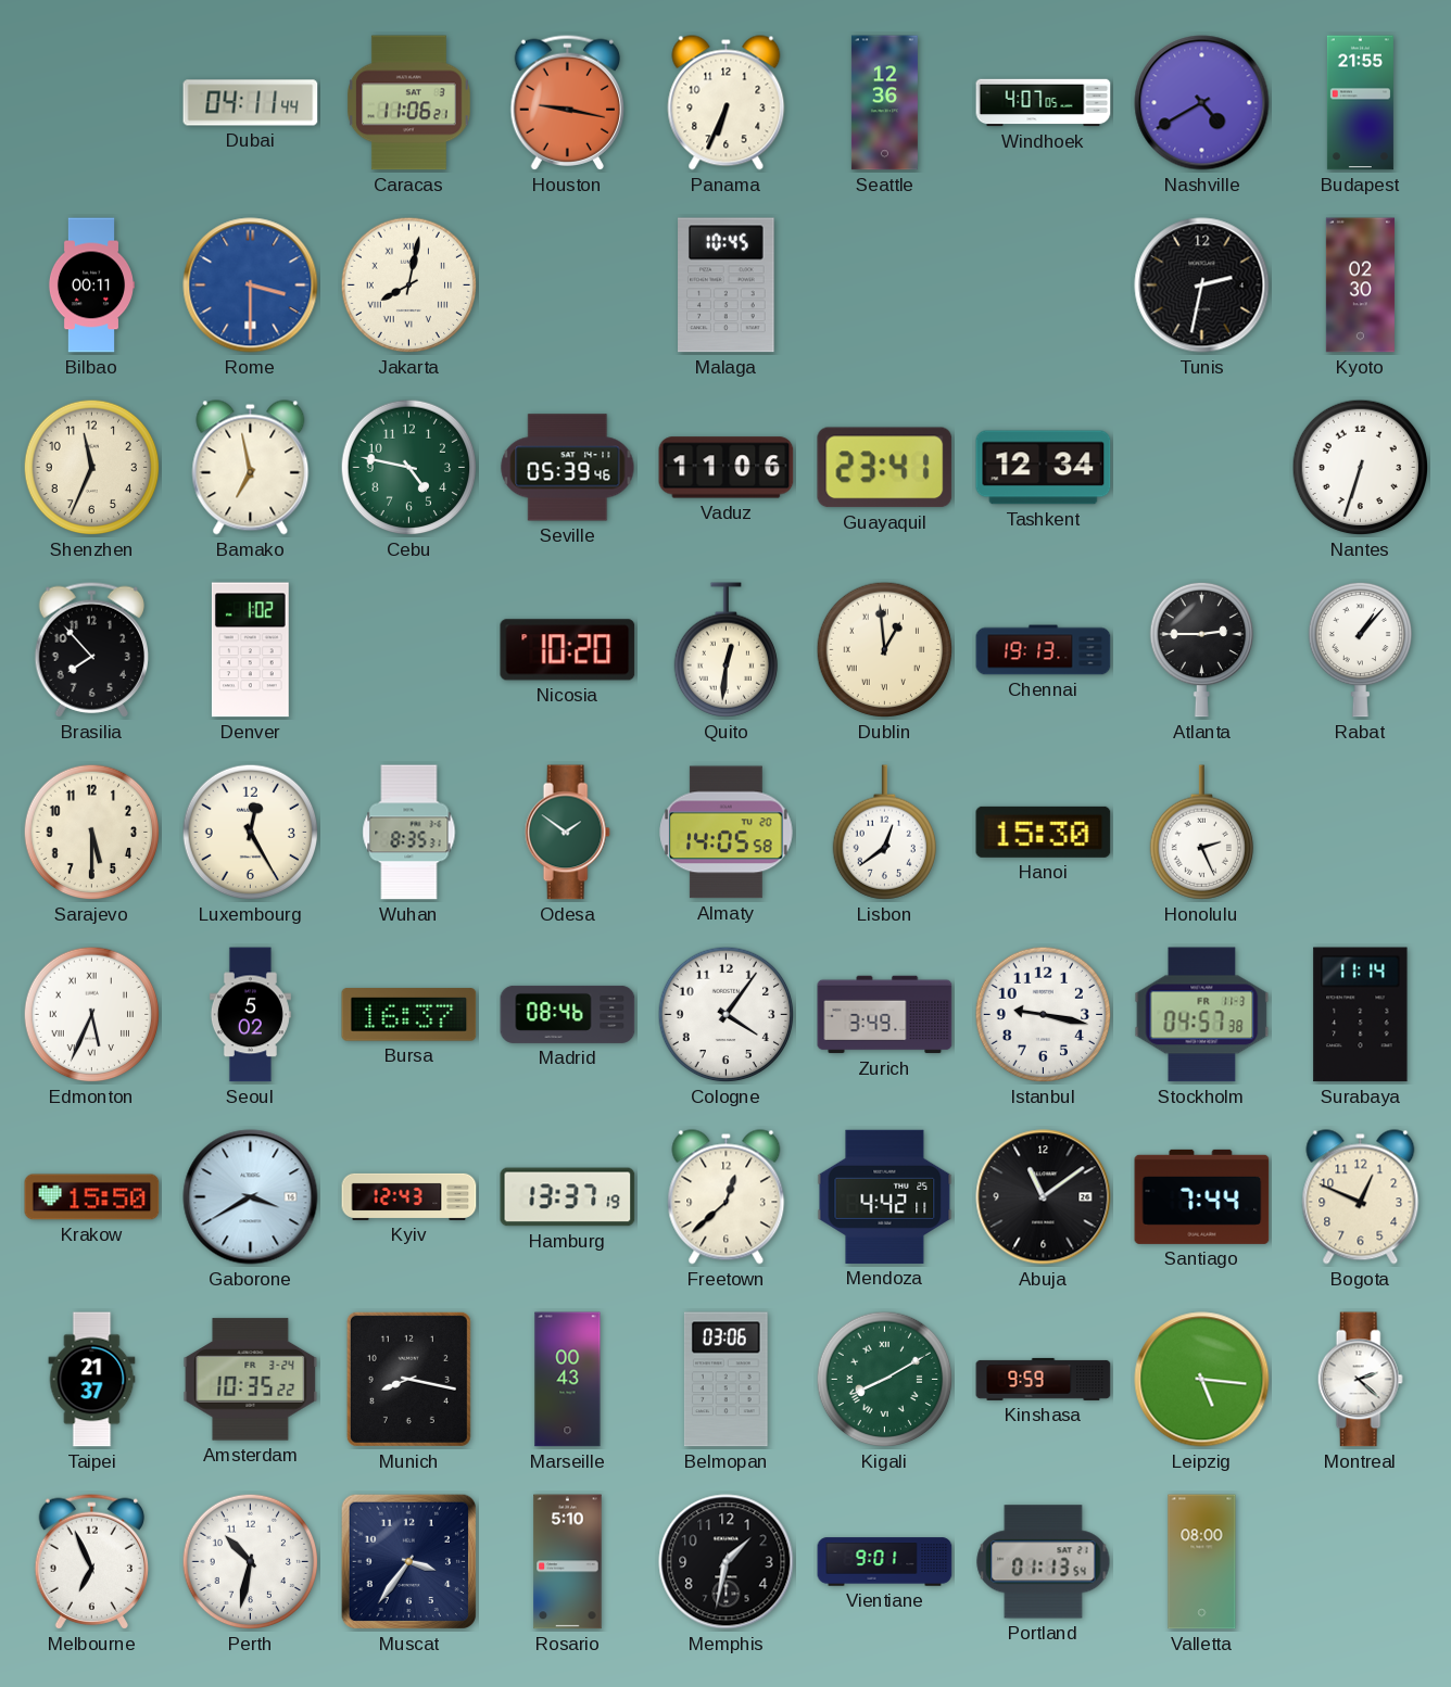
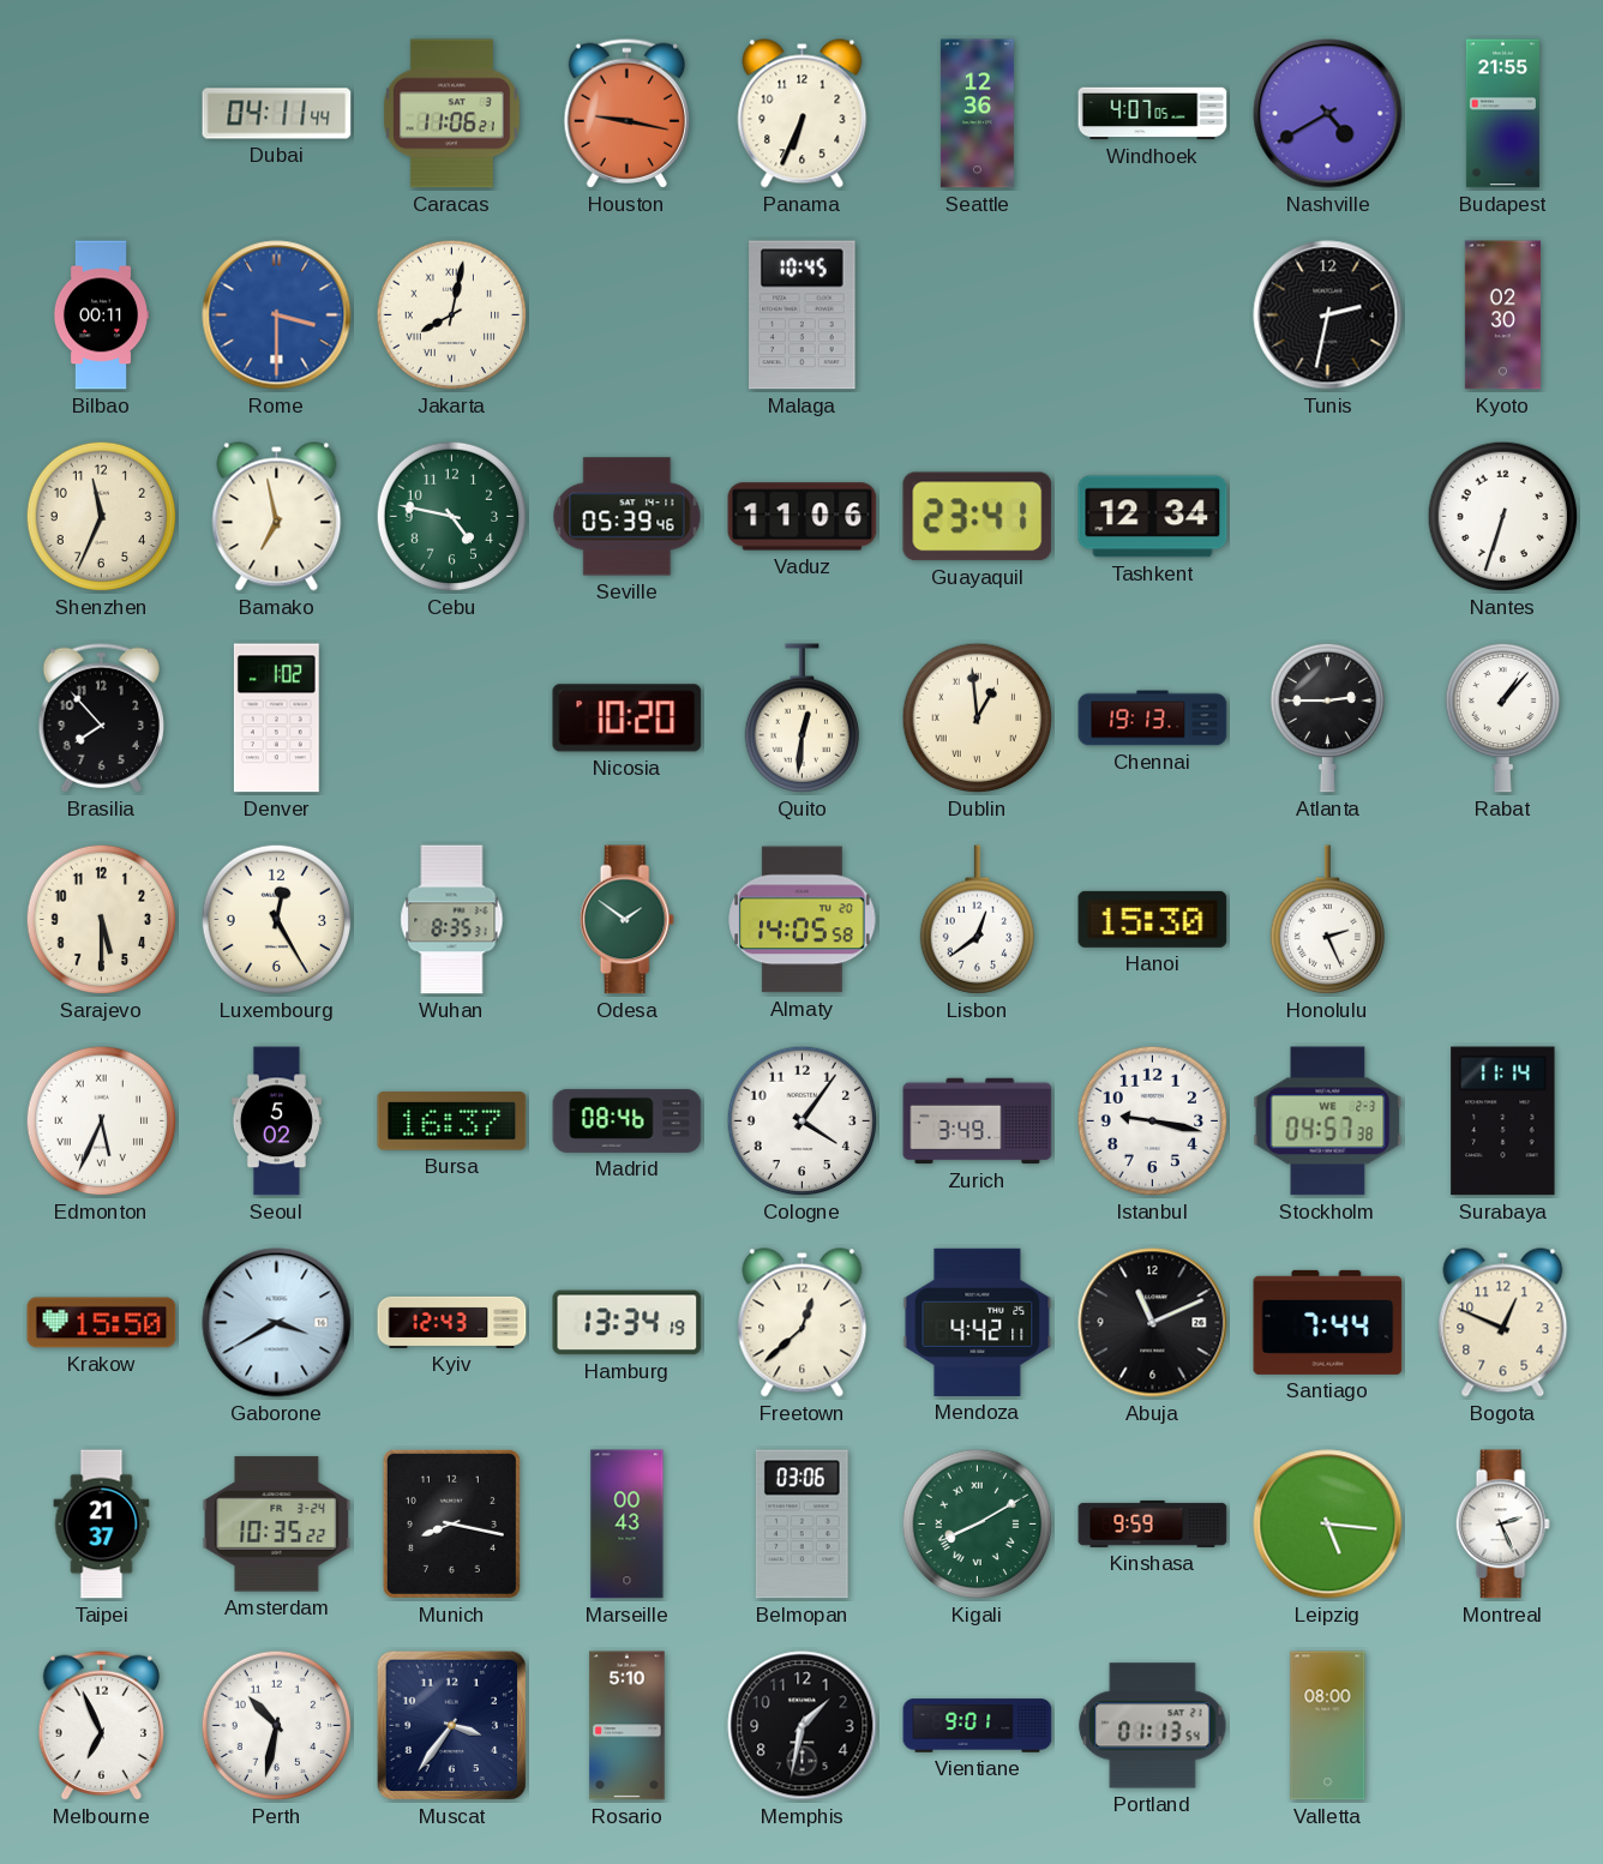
Stockholm date: FR 11-3 -> WE 2-3 (1328, 1122)
Hamburg: 13:37 -> 13:34 (628, 1323)
Abuja: 11:09 -> 11:11 (1153, 1323)
Montreal: 2:22 -> 2:26 (1502, 1525)
